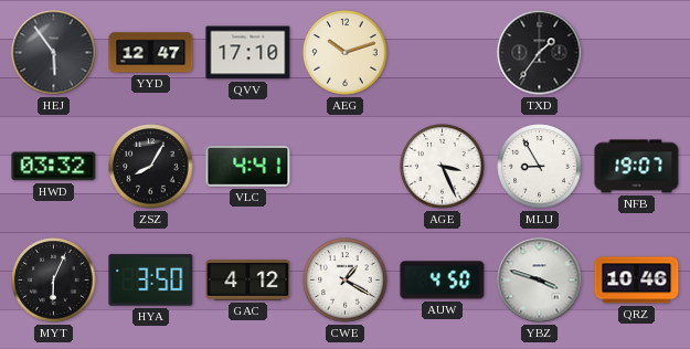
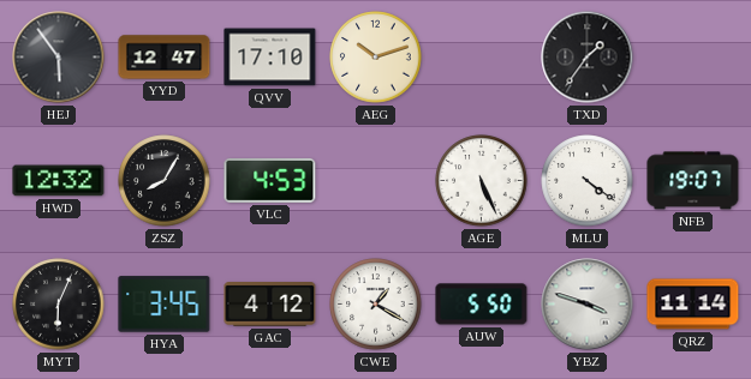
HWD: 03:32 -> 12:32 (59, 181)
VLC: 4:41 -> 4:53 (270, 180)
AGE: 3:26 -> 5:26 (482, 181)
MLU: 8:55 -> 4:21 (588, 181)
HYA: 3:50 -> 3:45 (165, 305)
AUW: 4:50 -> 5:50 (482, 305)
QRZ: 10:46 -> 11:14 (693, 305)
